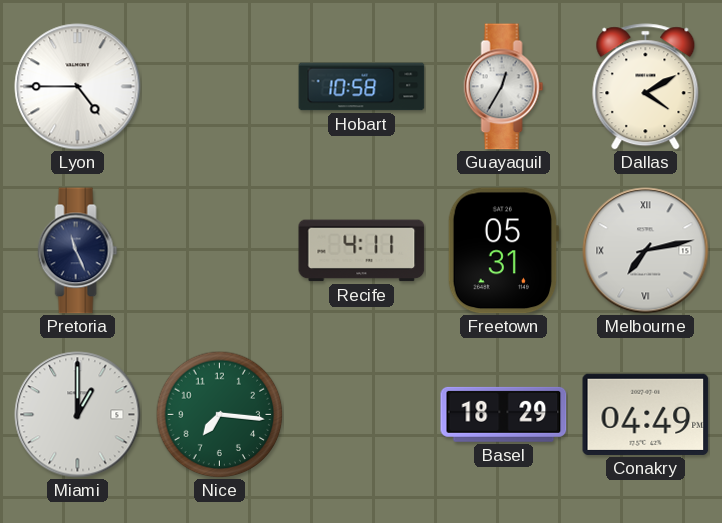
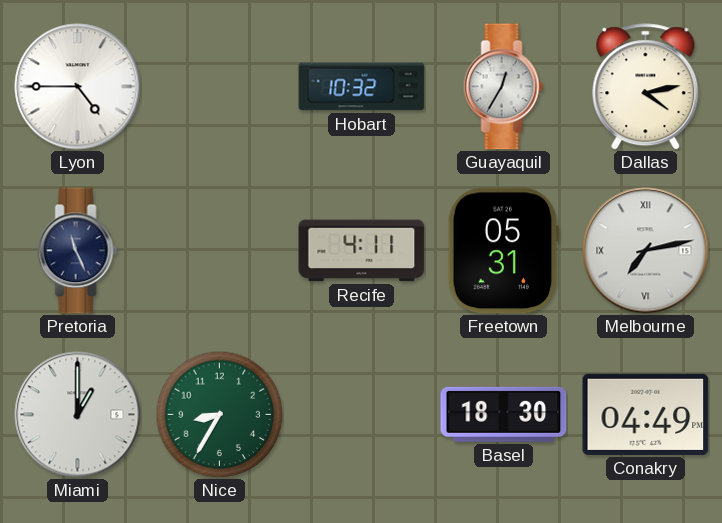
Hobart: 10:58 -> 10:32 (362, 87)
Dallas: 4:10 -> 4:13 (646, 87)
Nice: 7:16 -> 8:35 (219, 414)
Basel: 18:29 -> 18:30 (504, 414)
